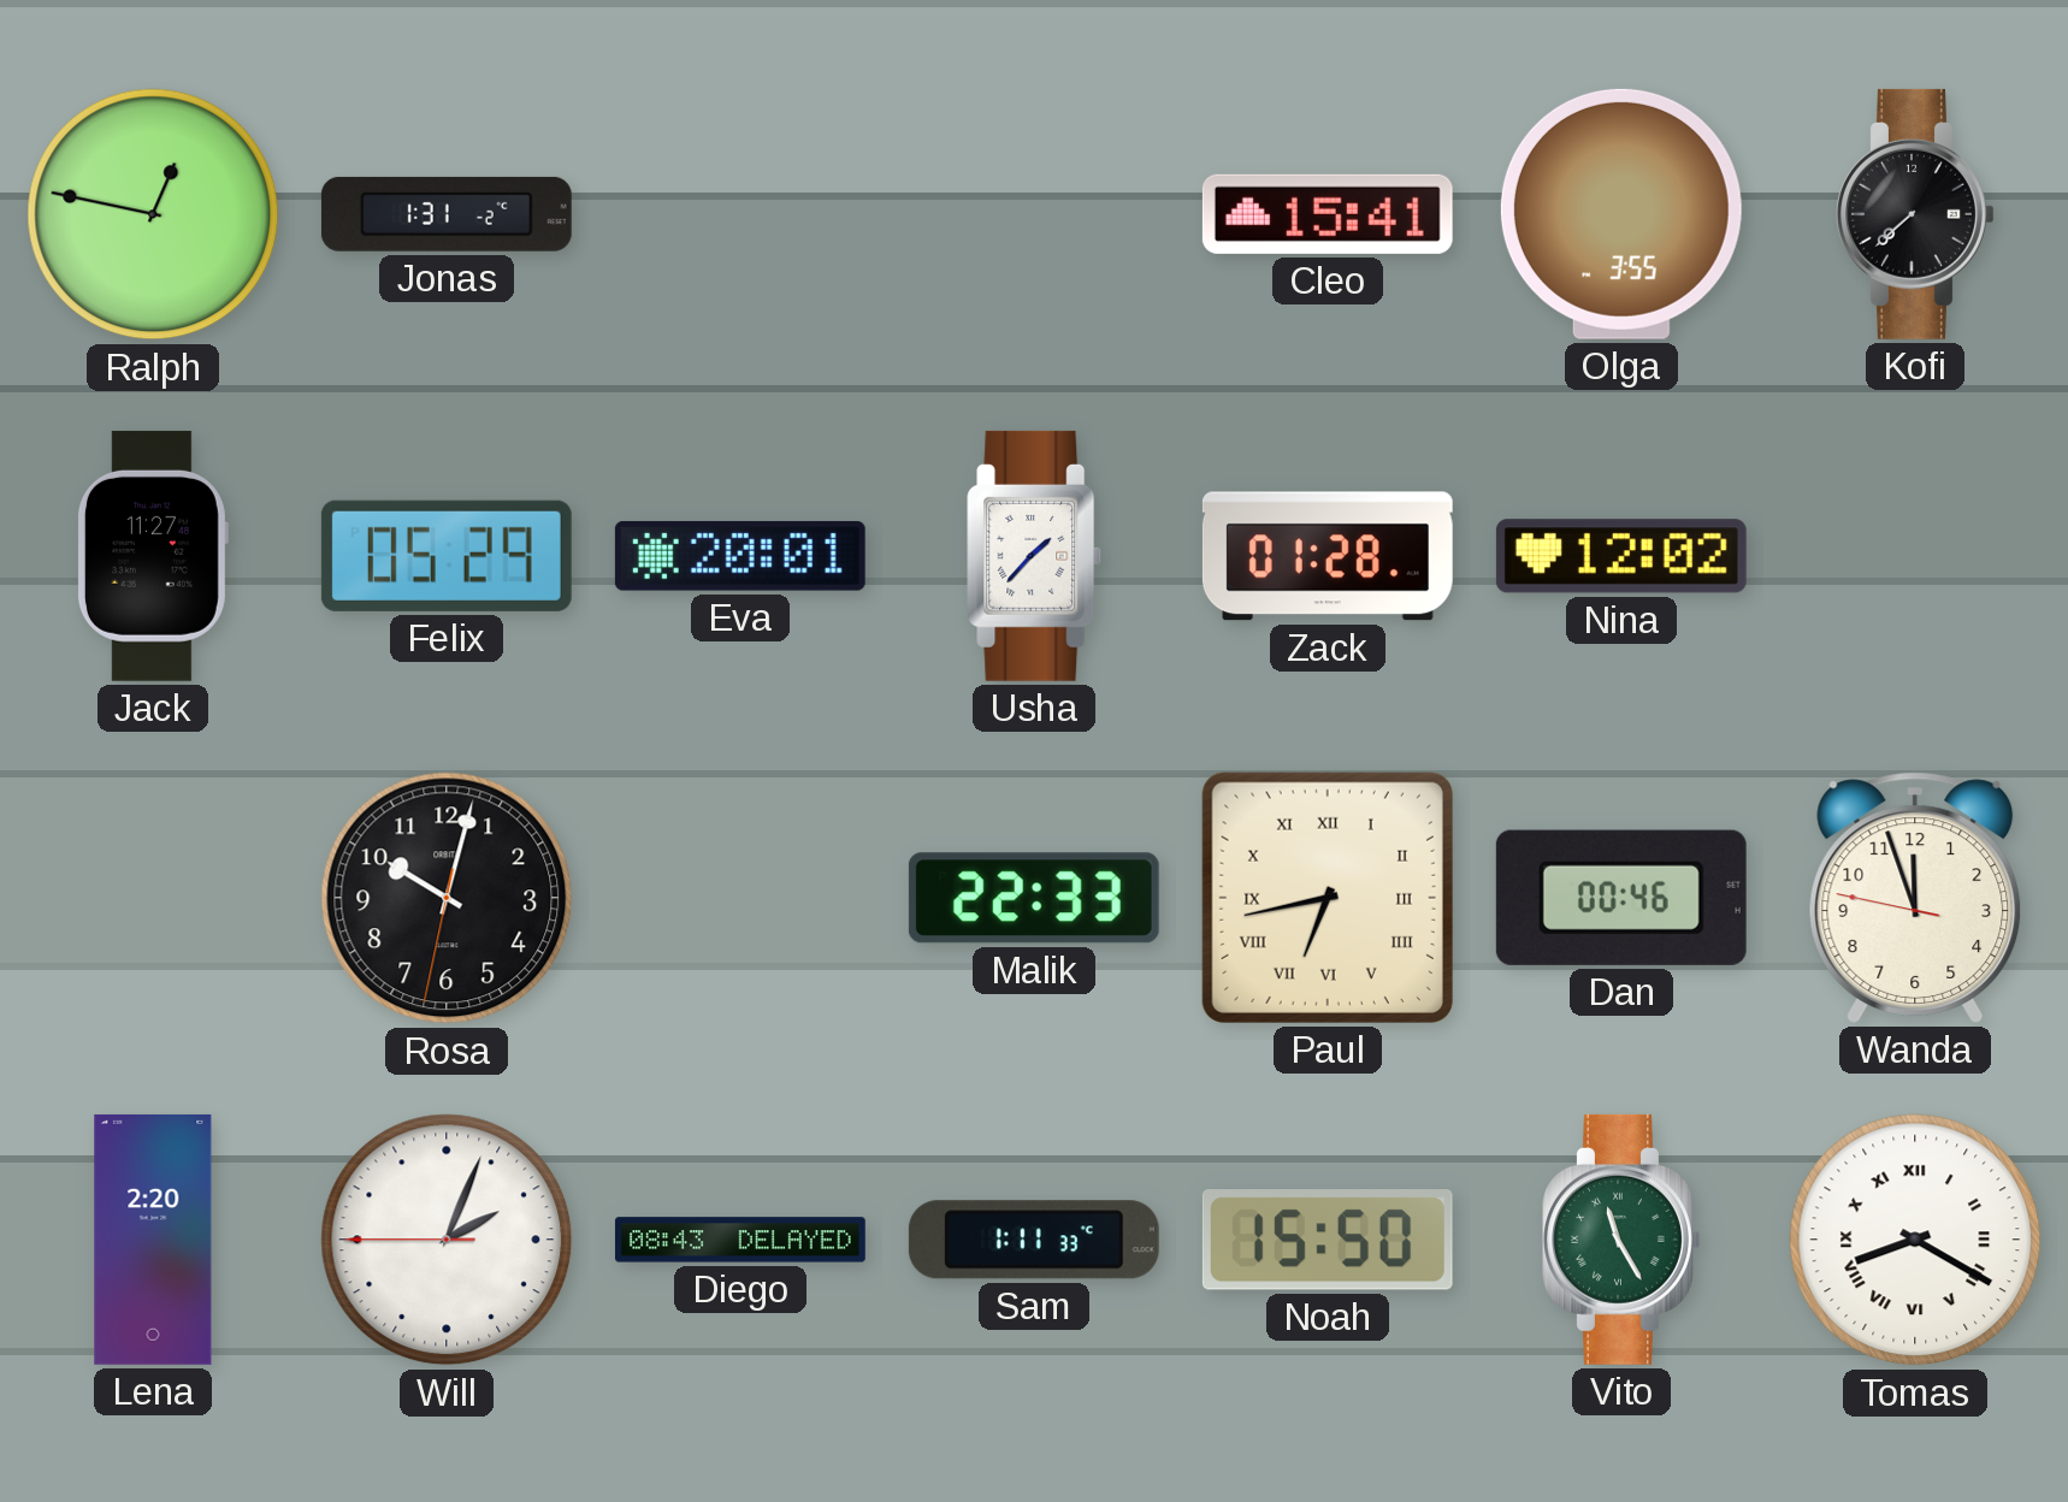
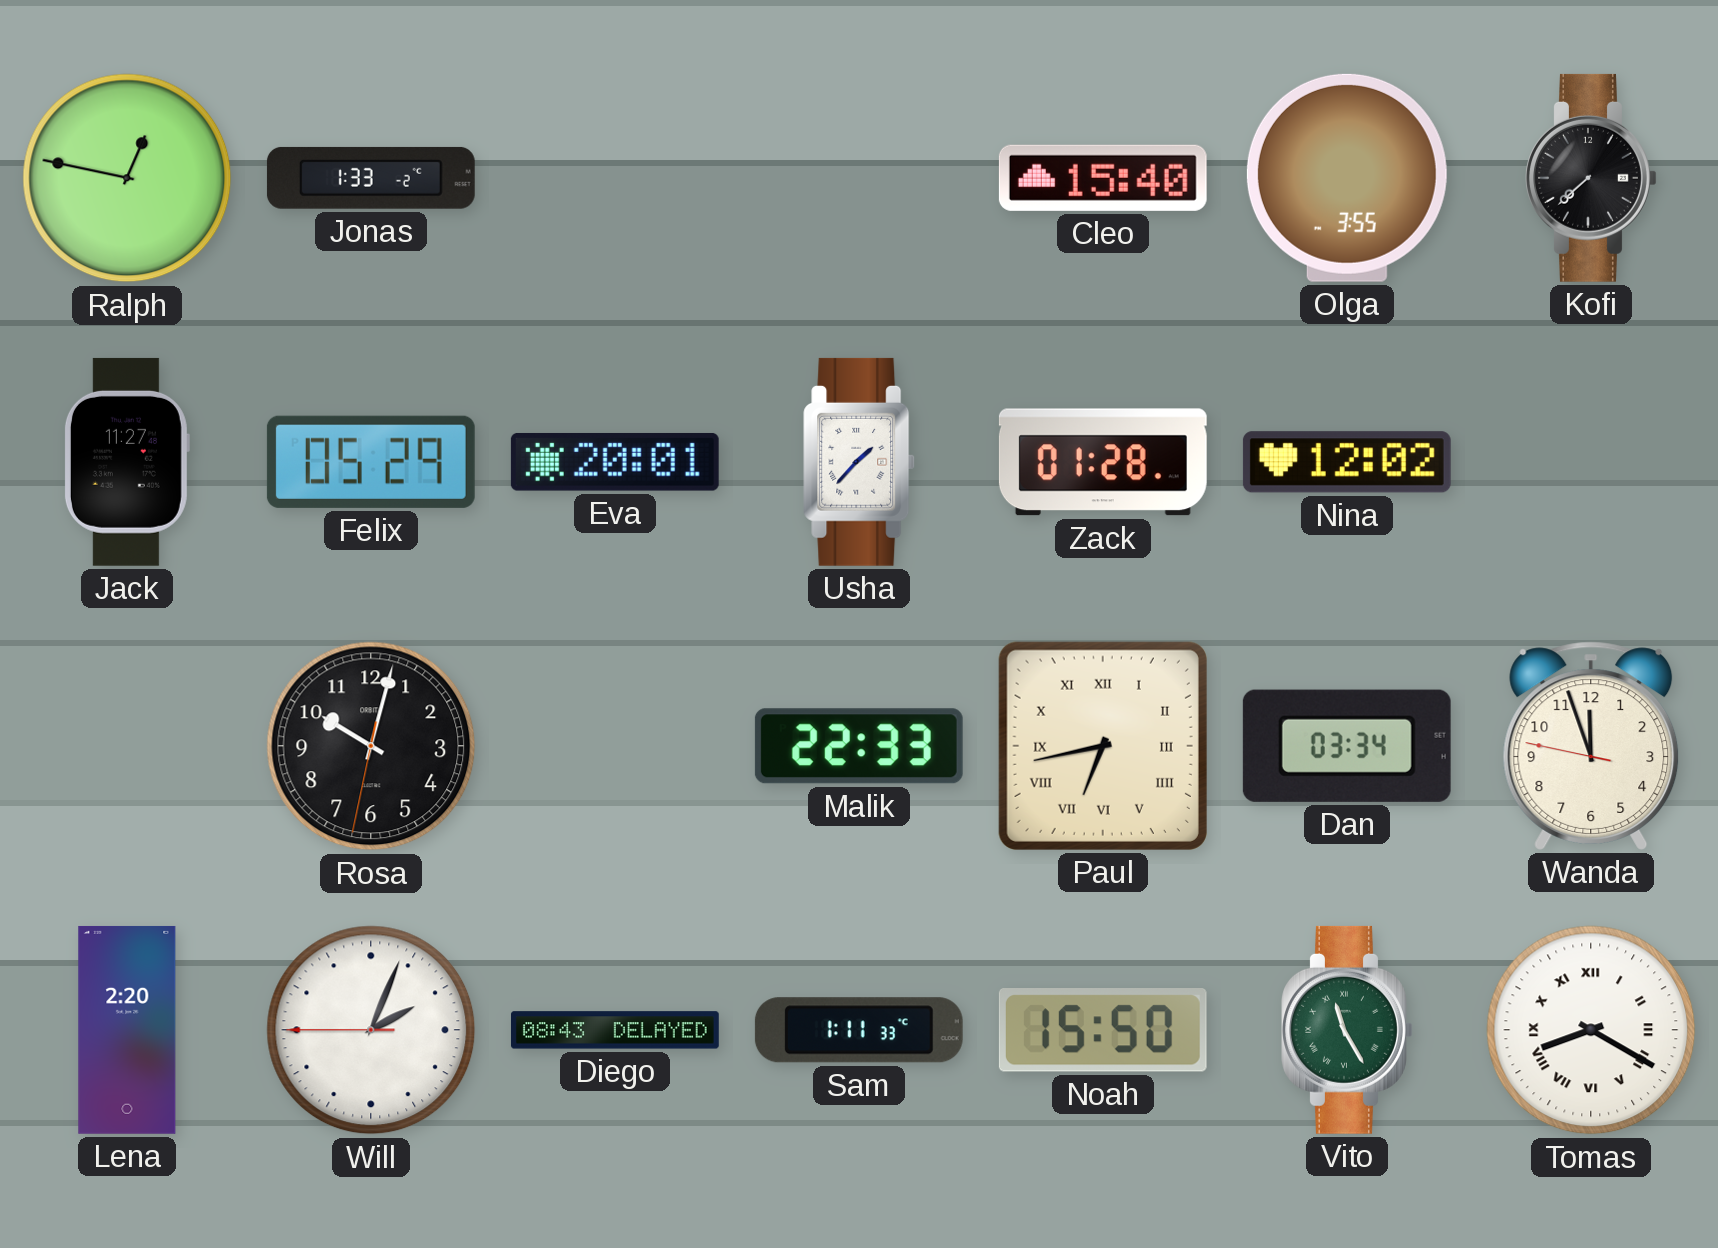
Jonas: 1:31 -> 1:33 (371, 178)
Cleo: 15:41 -> 15:40 (1103, 178)
Dan: 00:46 -> 03:34 (1347, 746)
